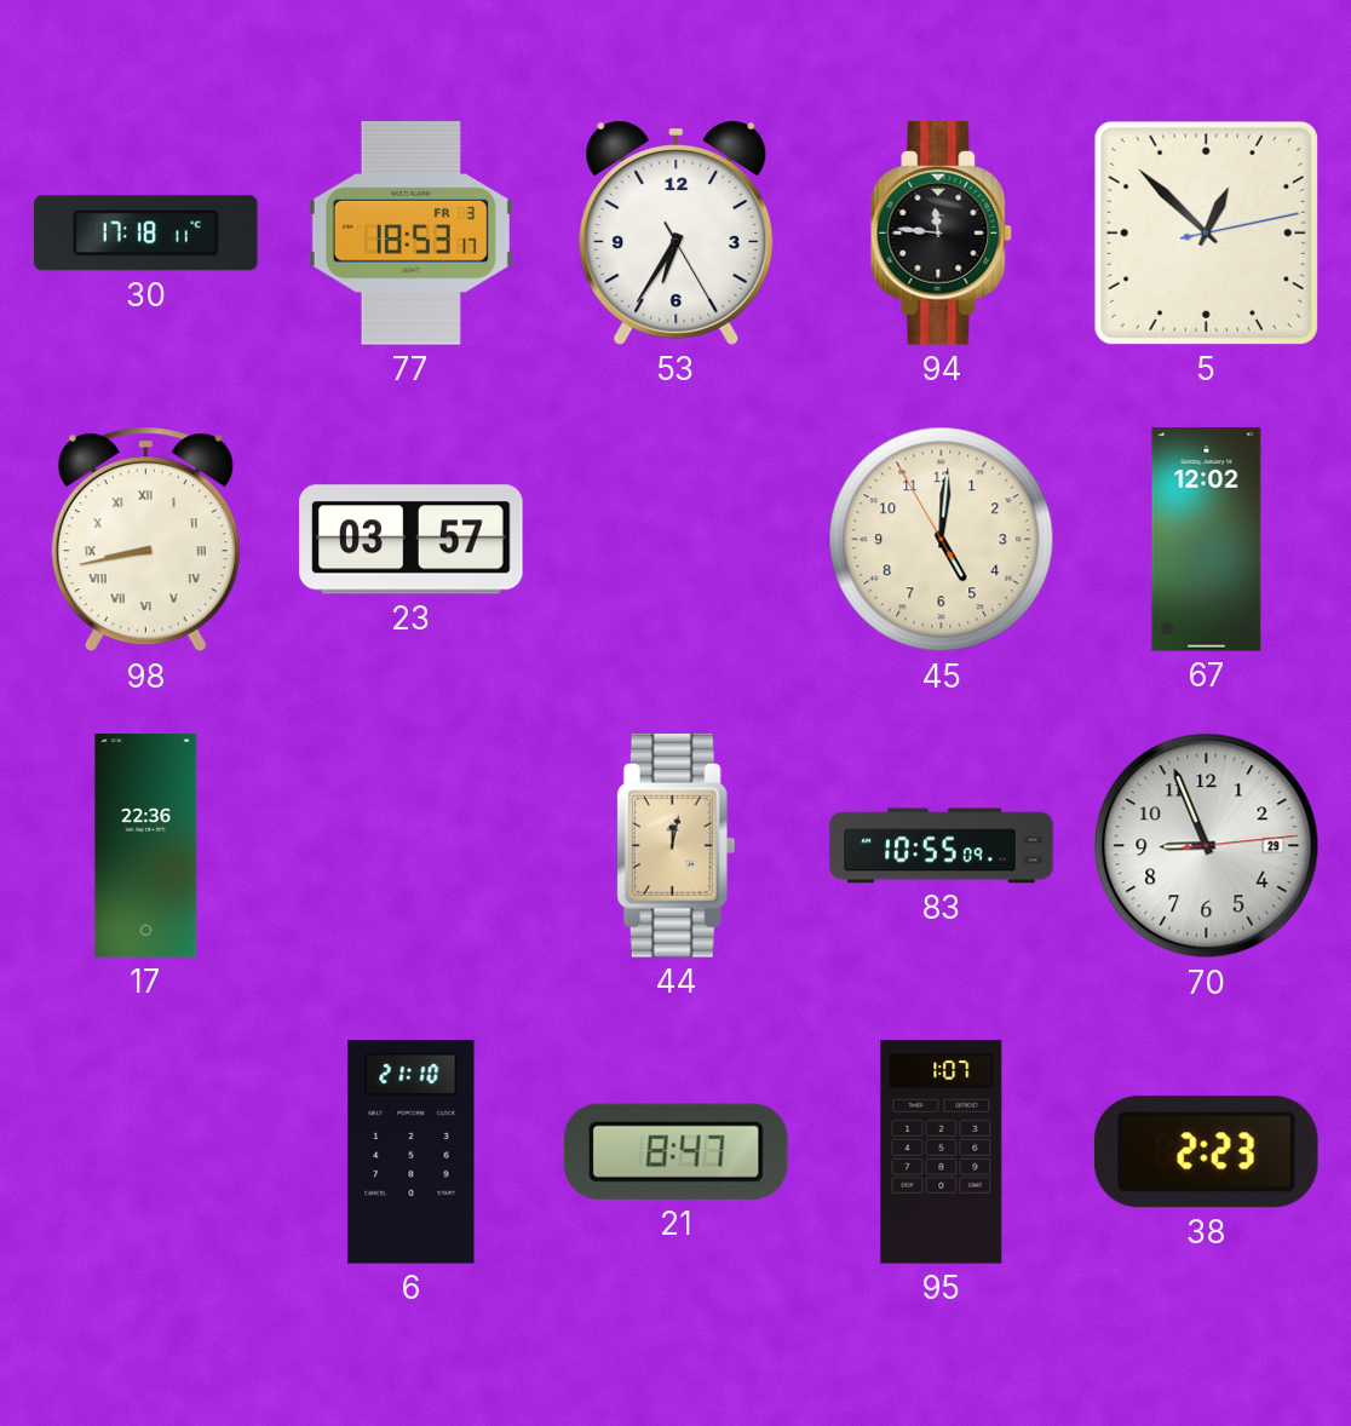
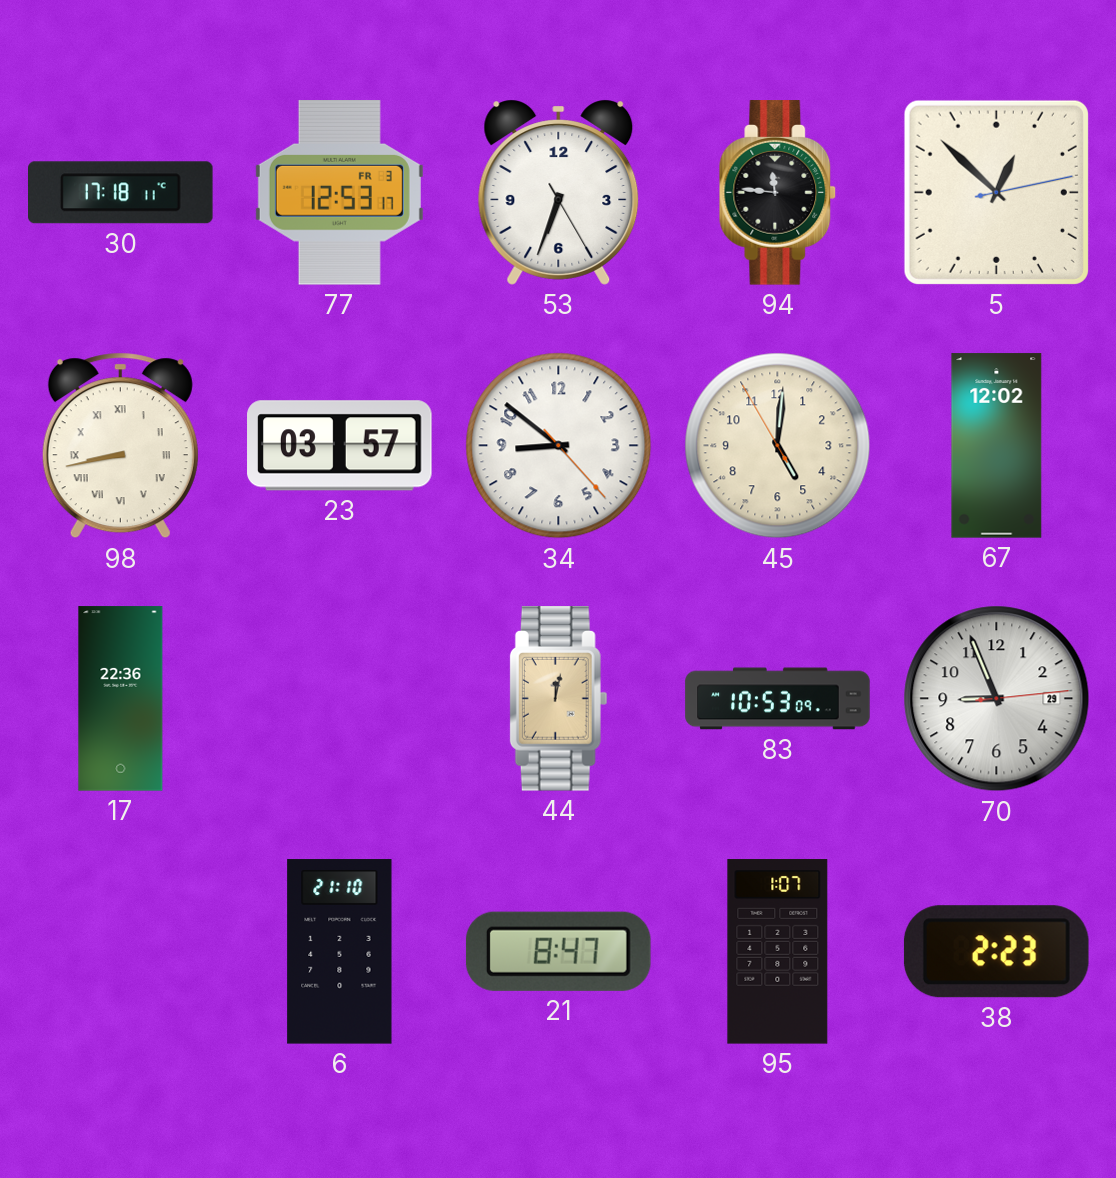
77: 18:53 -> 12:53 (339, 193)
53: 6:35 -> 6:33 (559, 192)
34: none -> 8:51 (559, 446)
83: 10:55 -> 10:53 (778, 699)
